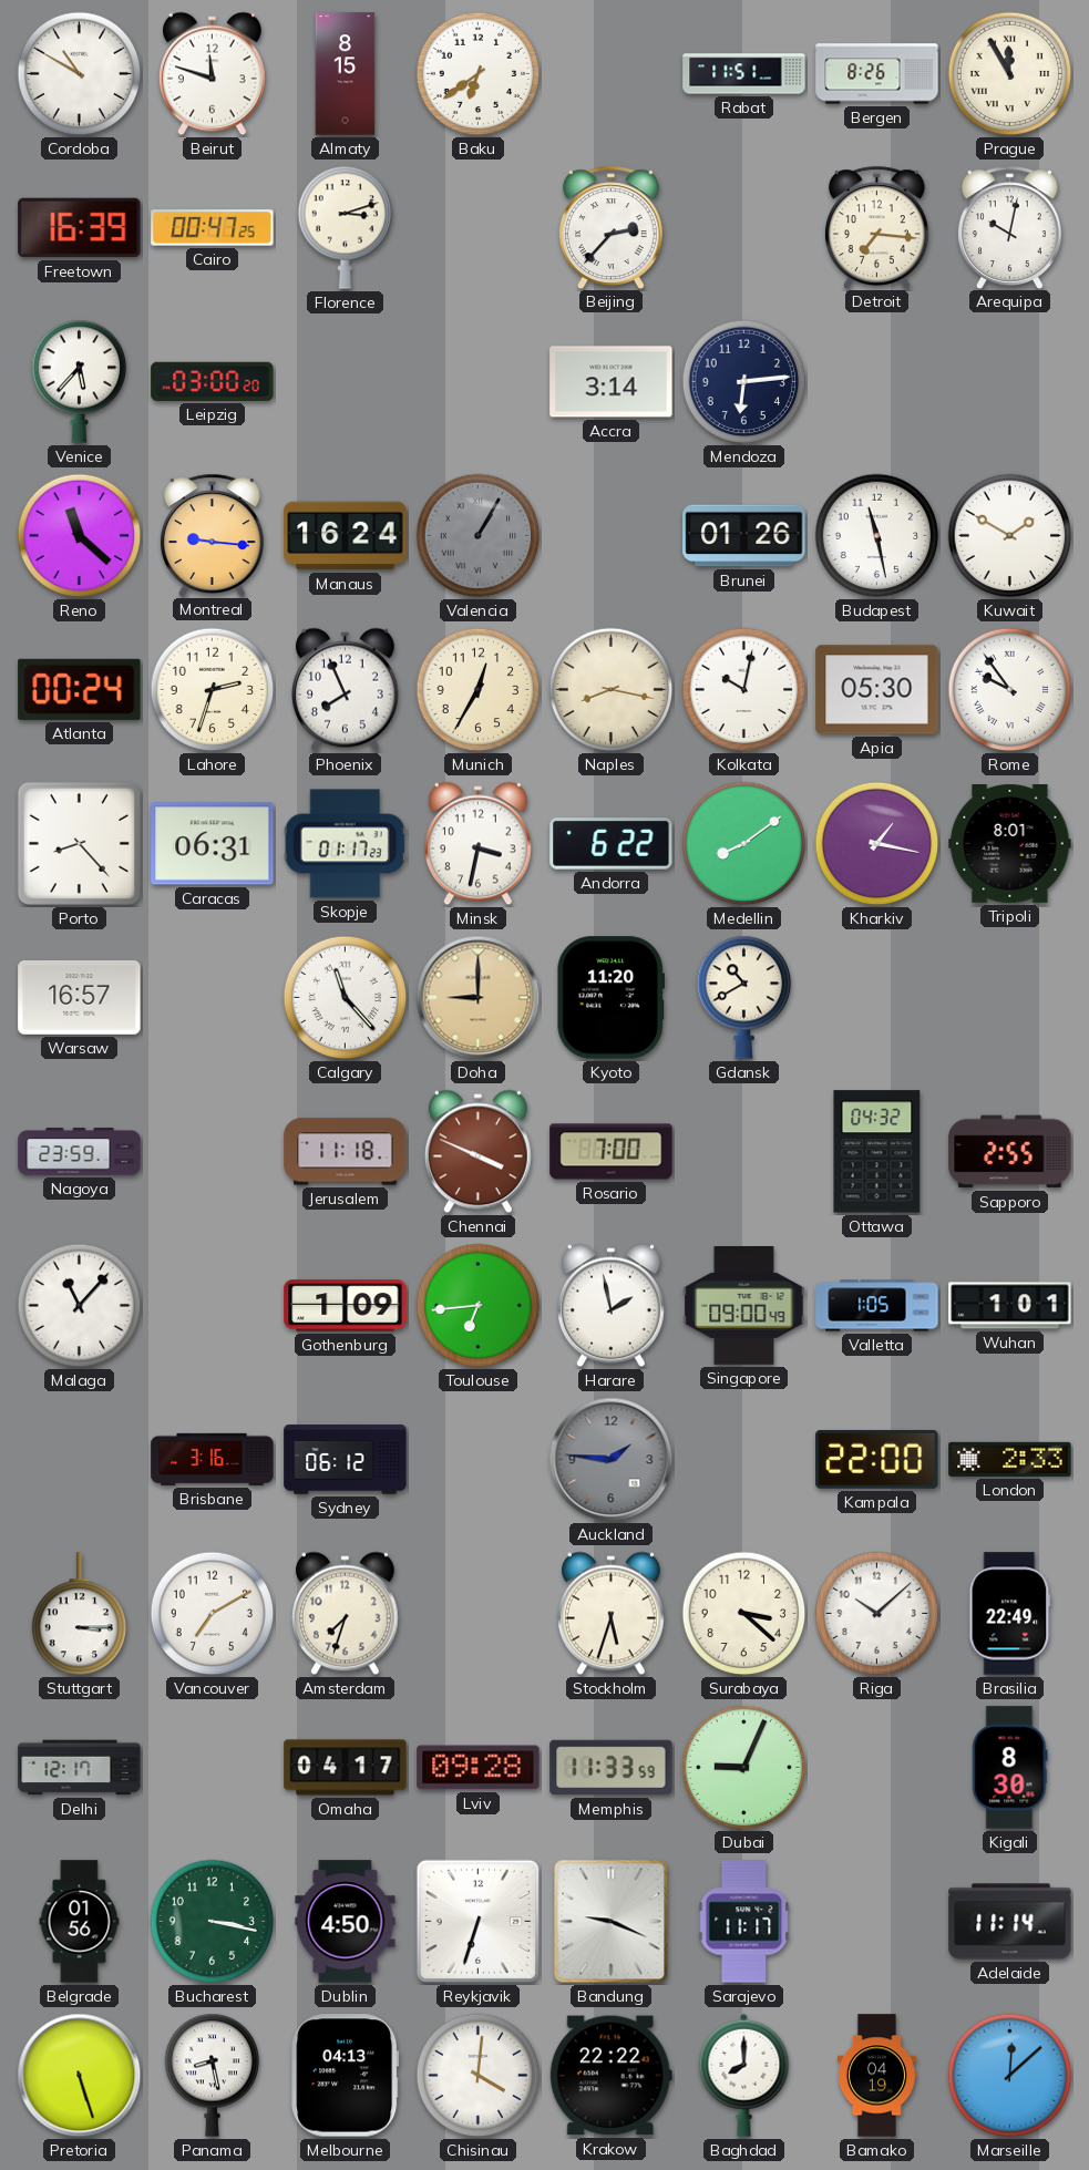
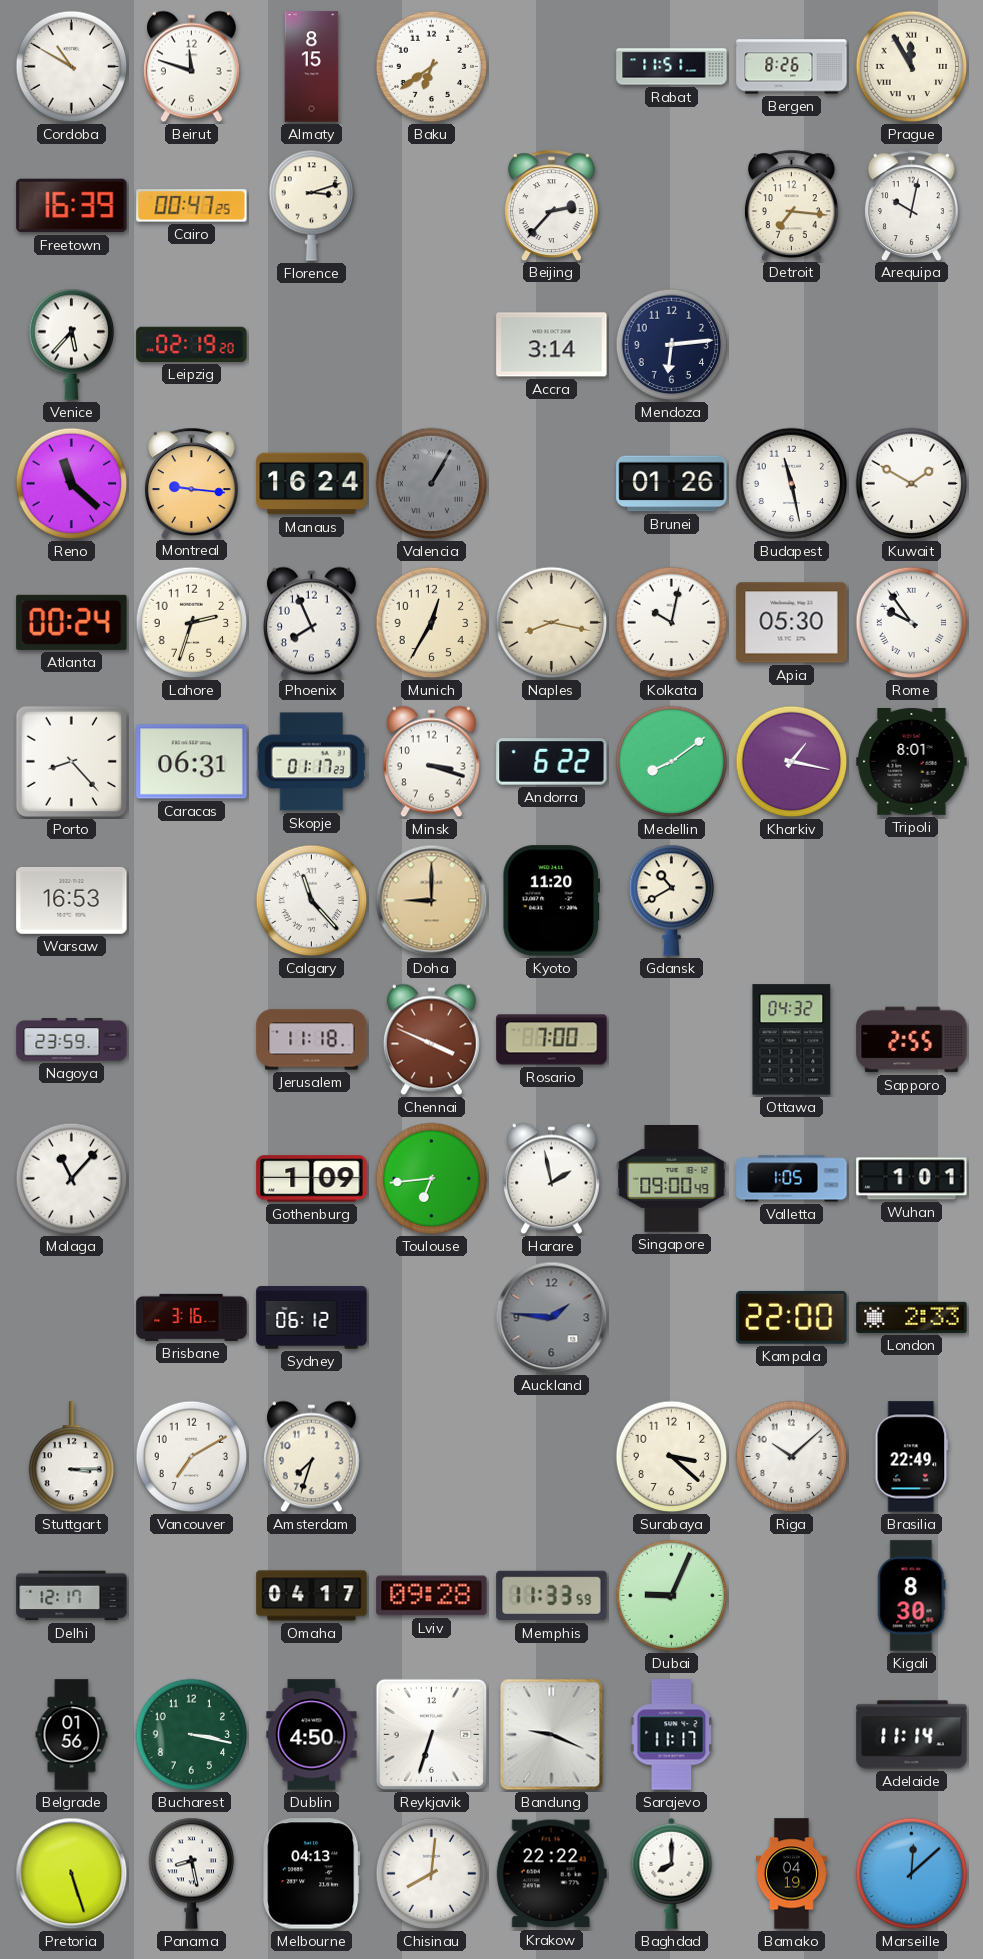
Leipzig: 03:00 -> 02:19 (192, 344)
Minsk: 3:32 -> 3:18 (431, 762)
Warsaw: 16:57 -> 16:53 (72, 900)
Stockholm: 5:33 -> none (610, 1614)
Chisinau: 4:01 -> 8:01 (432, 1874)
